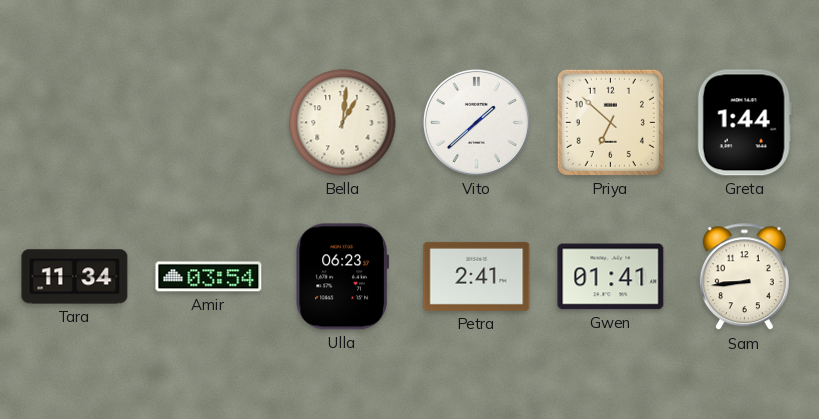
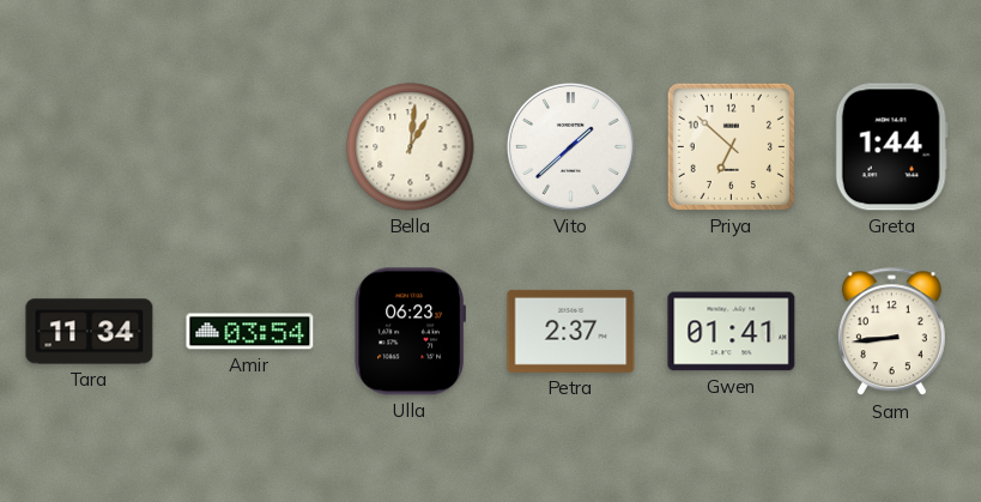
Petra: 2:41 -> 2:37 (571, 331)
